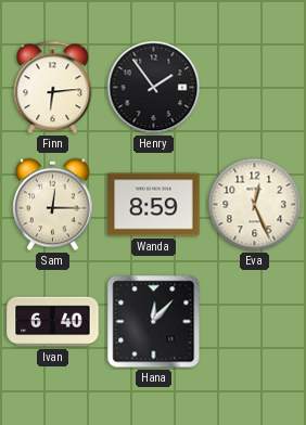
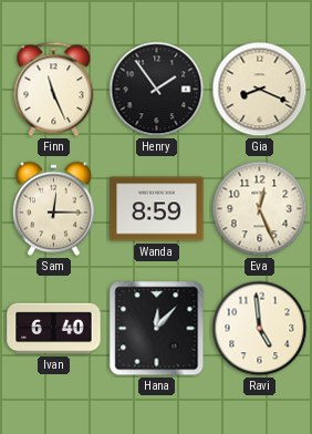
Finn: 6:14 -> 11:26 (54, 90)
Gia: none -> 8:19 (260, 90)
Ravi: none -> 4:59 (260, 329)
